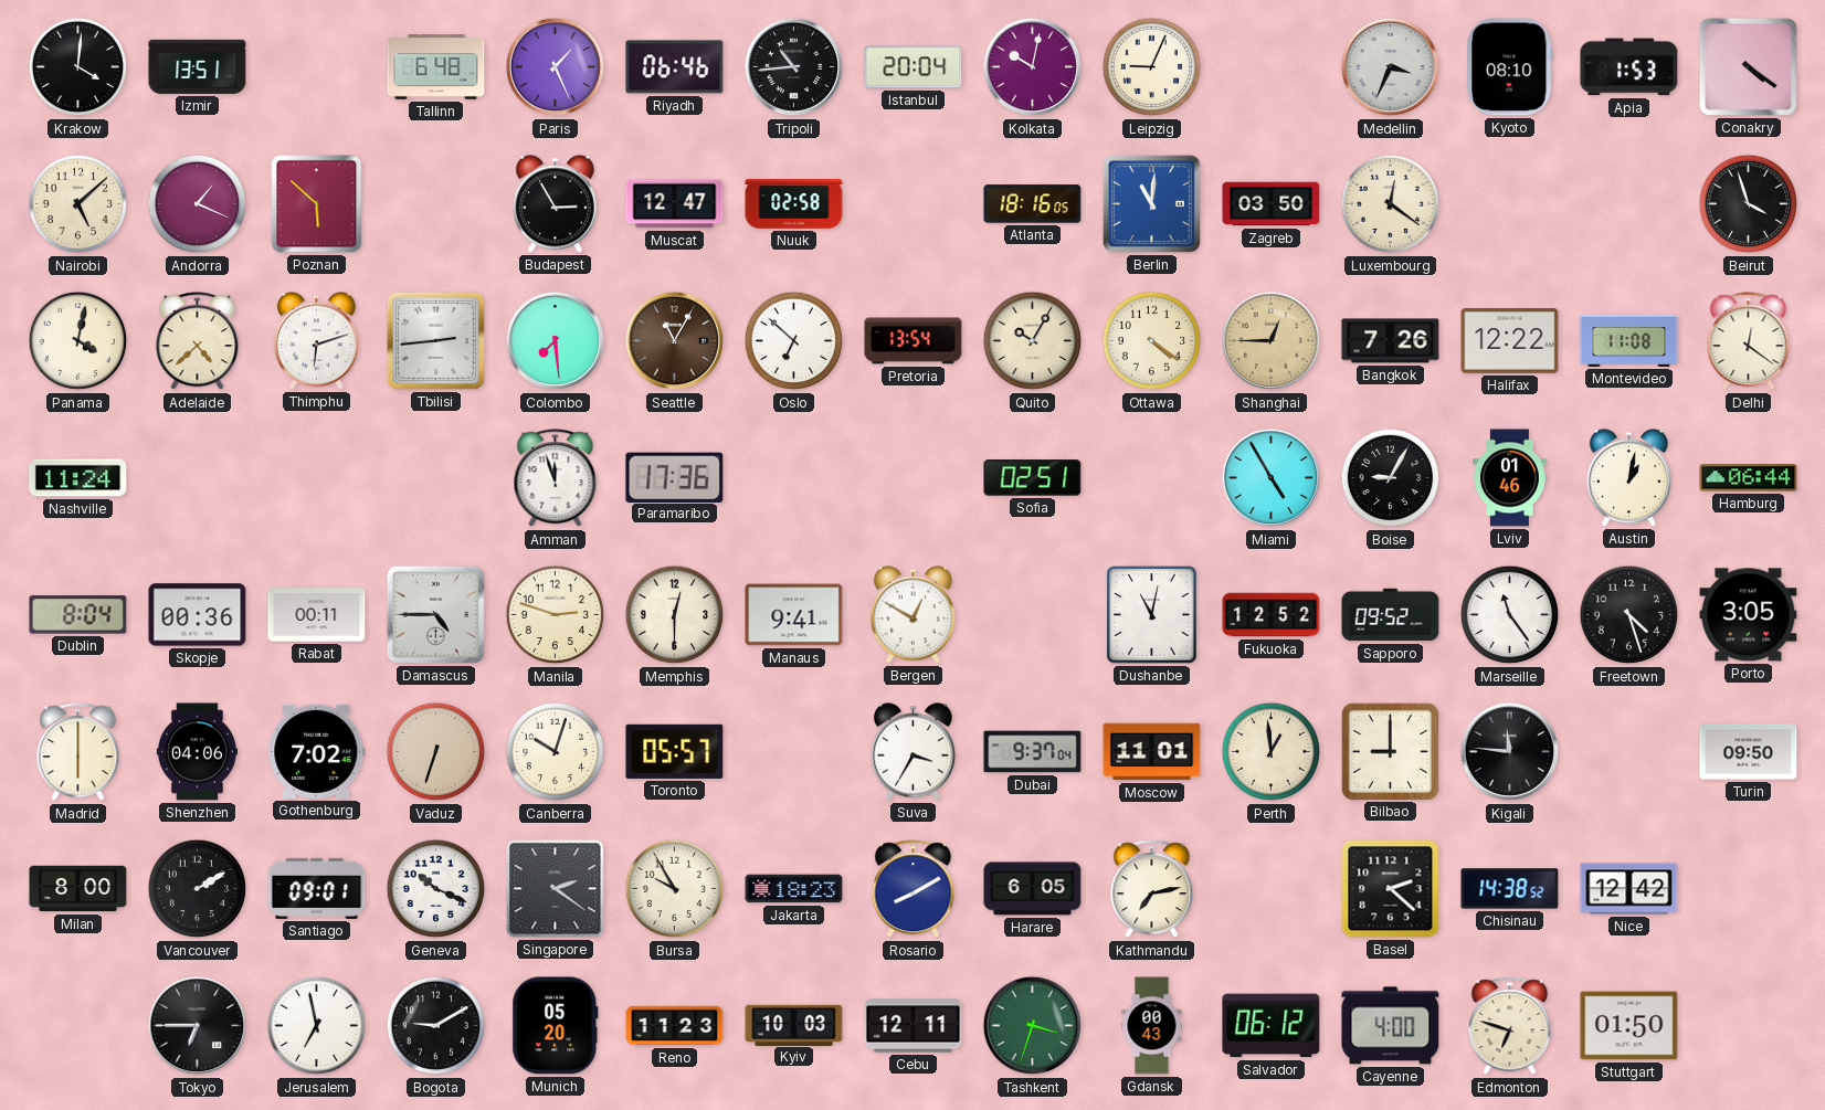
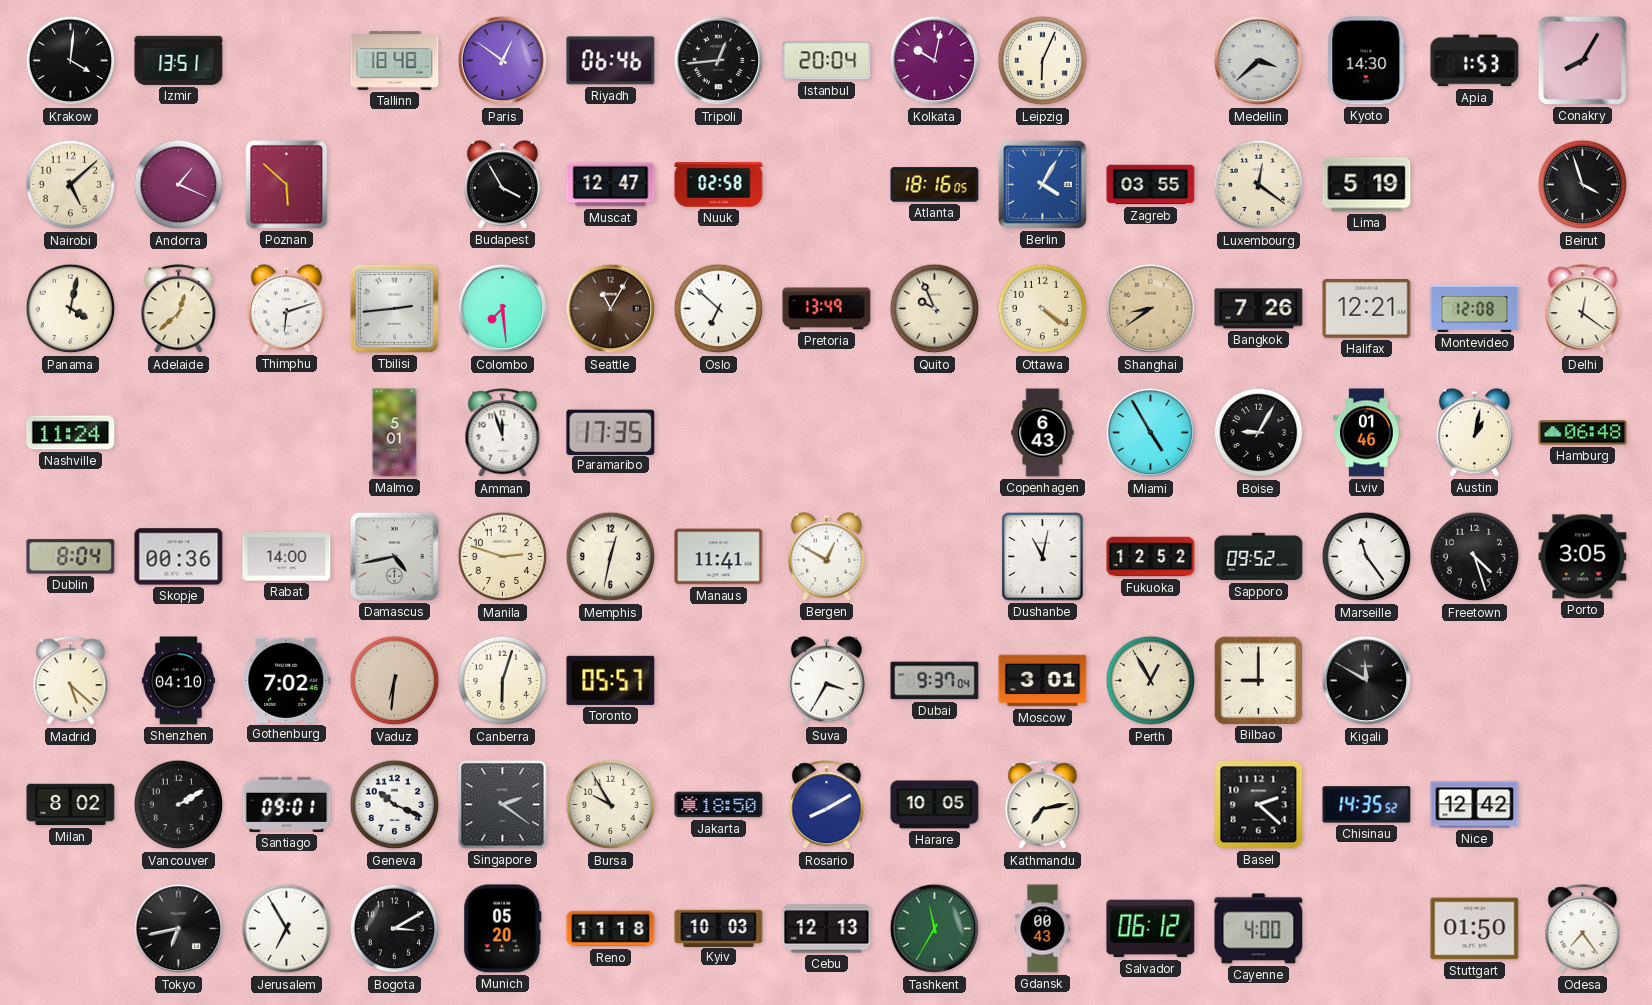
Tallinn: 6:48 -> 18:48 (395, 61)
Paris: 1:26 -> 12:51 (503, 61)
Tripoli: 10:44 -> 12:44 (719, 61)
Leipzig: 9:04 -> 6:04 (1043, 61)
Medellin: 3:34 -> 3:38 (1259, 61)
Kyoto: 08:10 -> 14:30 (1367, 61)
Conakry: 4:21 -> 8:05 (1582, 60)
Budapest: 2:55 -> 3:55 (502, 185)
Berlin: 11:01 -> 4:05 (1042, 184)
Zagreb: 03:50 -> 03:55 (1151, 185)
Lima: none -> 5:19 (1367, 185)
Adelaide: 4:38 -> 12:38 (179, 309)
Pretoria: 13:54 -> 13:49 (827, 309)
Quito: 10:05 -> 9:56 (935, 309)
Shanghai: 12:45 -> 8:39 (1151, 309)
Halifax: 12:22 -> 12:21 (1367, 309)
Montevideo: 11:08 -> 12:08 (1475, 308)
Malmo: none -> 5:01 (395, 433)
Paramaribo: 17:36 -> 17:35 (611, 432)
Sofia: 02:51 -> none (1033, 478)
Copenhagen: none -> 6:43 (1043, 433)
Hamburg: 06:44 -> 06:48 (1583, 433)
Rabat: 00:11 -> 14:00 (287, 557)
Damascus: 4:45 -> 4:43 (394, 556)
Memphis: 12:30 -> 12:32 (611, 557)
Manaus: 9:41 -> 11:41 (719, 557)
Madrid: 6:00 -> 5:22 (71, 681)
Shenzhen: 04:06 -> 04:10 (178, 681)
Vaduz: 6:33 -> 6:31 (395, 681)
Canberra: 10:03 -> 6:03 (503, 681)
Moscow: 11:01 -> 3:01 (1043, 681)
Perth: 12:59 -> 12:55 (1151, 681)
Kigali: 11:46 -> 11:50 (1367, 681)
Turin: 09:50 -> none (1749, 752)
Milan: 8:00 -> 8:02 (71, 805)
Jakarta: 18:23 -> 18:50 (719, 805)
Harare: 6:05 -> 10:05 (935, 805)
Chisinau: 14:38 -> 14:35 (1367, 805)
Tokyo: 6:45 -> 6:43 (179, 929)
Jerusalem: 6:58 -> 6:55 (287, 929)
Bogota: 9:10 -> 3:10 (395, 929)
Reno: 11:23 -> 11:18 (611, 929)
Cebu: 12:11 -> 12:13 (827, 929)
Tashkent: 3:33 -> 11:35 (935, 929)
Edmonton: 6:48 -> none (1510, 1026)
Odesa: none -> 7:24 (1583, 929)
